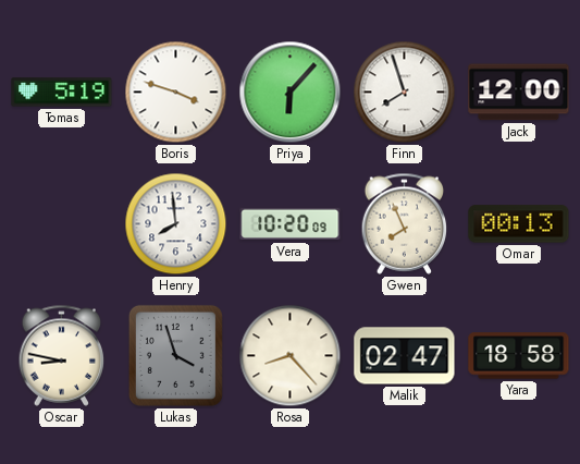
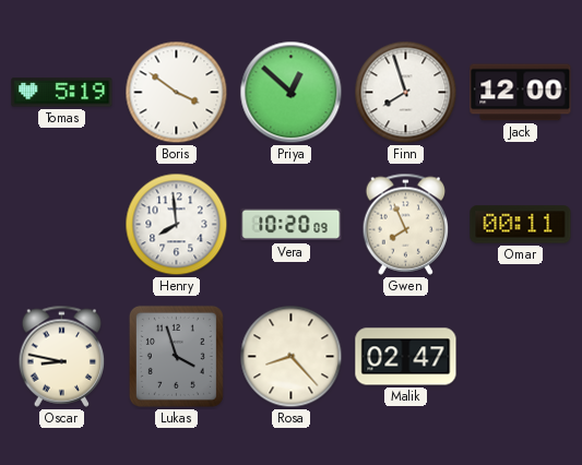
Boris: 3:48 -> 3:51 (177, 93)
Priya: 6:07 -> 12:52 (292, 93)
Omar: 00:13 -> 00:11 (521, 225)
Yara: 18:58 -> none (519, 356)
